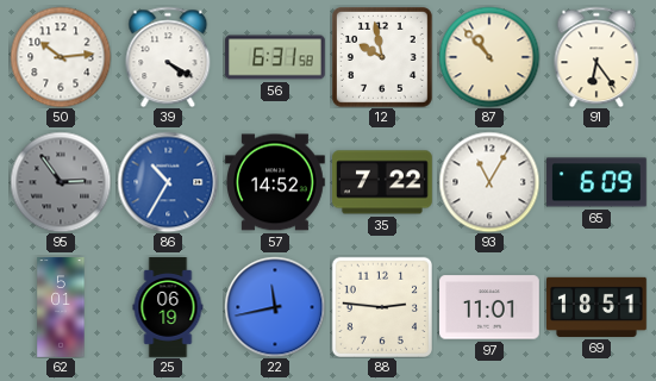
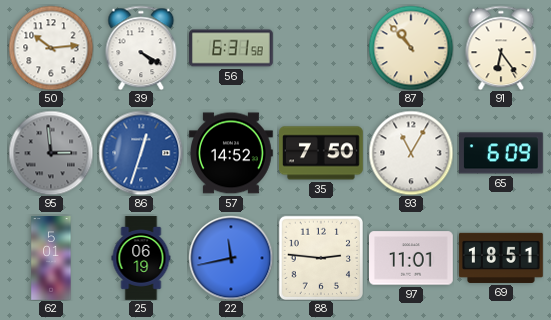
12: 9:58 -> none (383, 58)
95: 2:54 -> 2:59 (51, 153)
86: 10:35 -> 12:33 (141, 153)
35: 7:22 -> 7:50 (322, 153)
